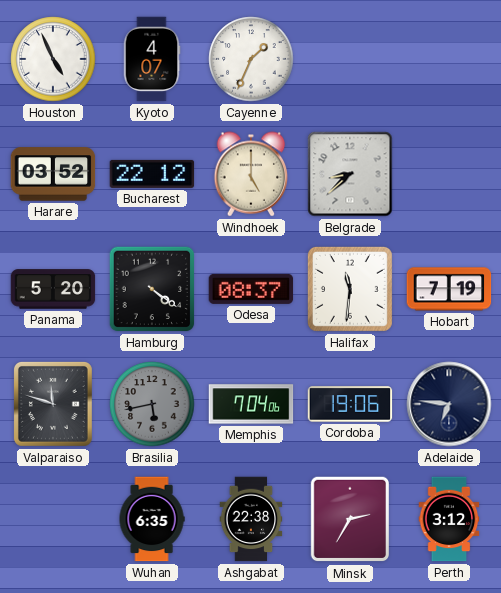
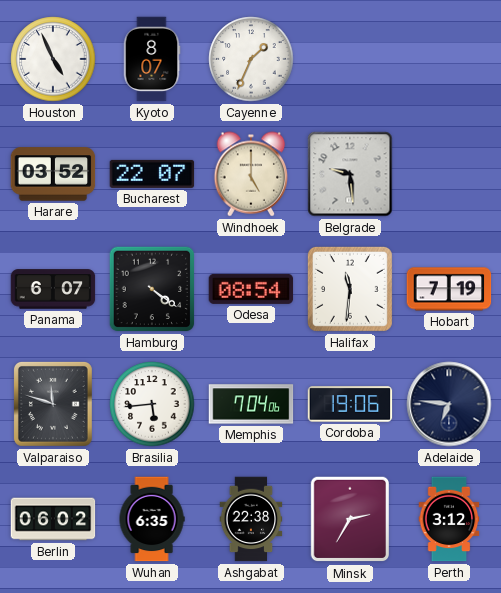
Kyoto: 4:07 -> 8:07 (152, 59)
Bucharest: 22:12 -> 22:07 (152, 174)
Belgrade: 8:38 -> 9:29 (350, 174)
Panama: 5:20 -> 6:07 (53, 289)
Odesa: 08:37 -> 08:54 (251, 289)
Brasilia: 5:43 -> 5:44 (152, 404)
Brasilia dial: grey -> white (152, 404)
Berlin: none -> 06:02 (53, 519)
